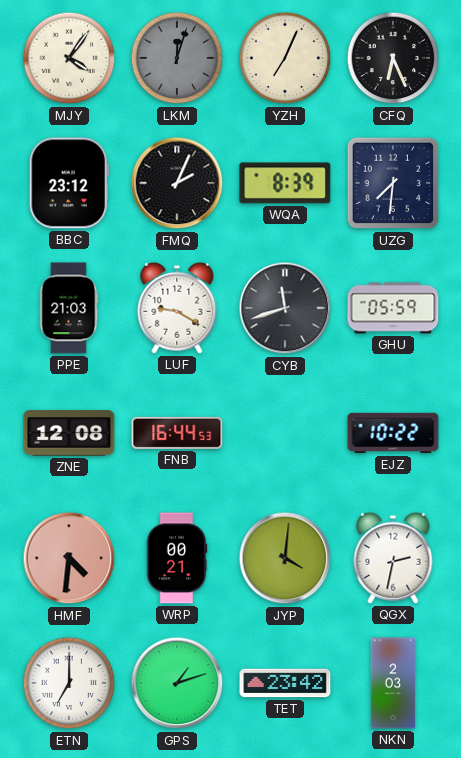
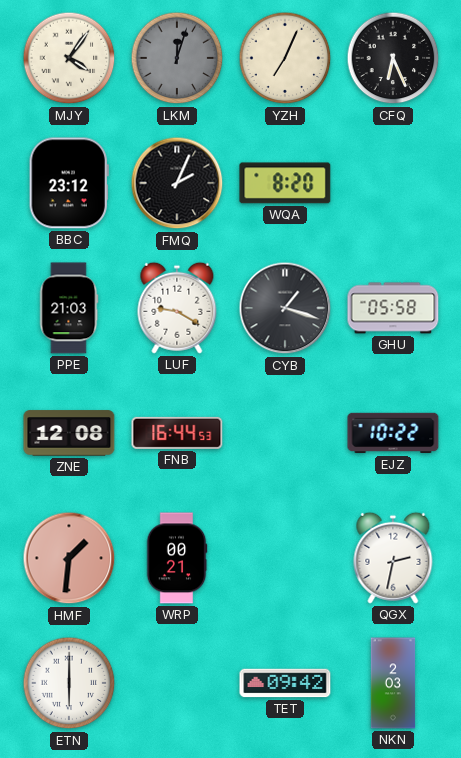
WQA: 8:39 -> 8:20 (285, 183)
UZG: 7:31 -> none (393, 183)
CYB: 11:42 -> 1:18 (285, 308)
GHU: 05:59 -> 05:58 (393, 308)
HMF: 4:31 -> 1:31 (69, 558)
JYP: 4:01 -> none (285, 558)
ETN: 7:00 -> 6:00 (69, 683)
GPS: 1:12 -> none (177, 683)
TET: 23:42 -> 09:42 (285, 683)
